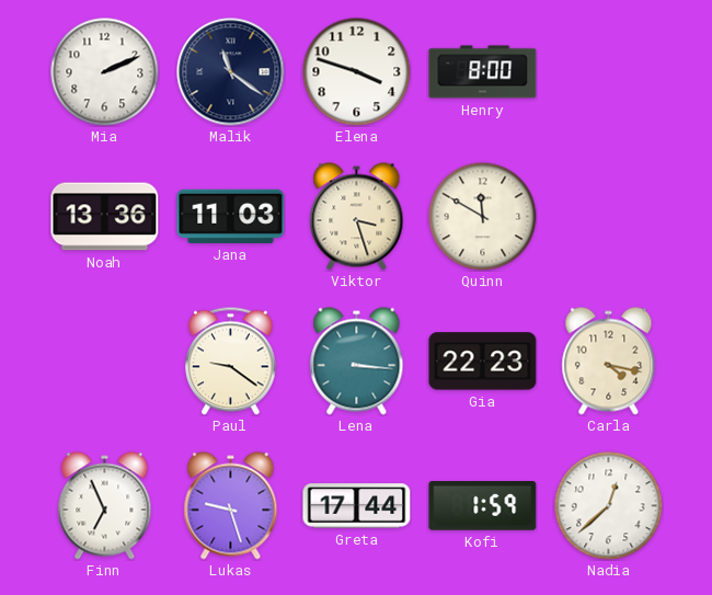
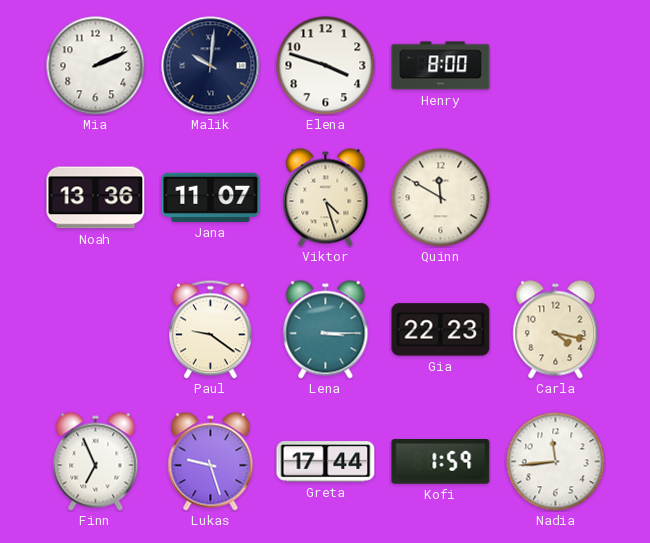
Malik: 11:21 -> 10:01 (211, 66)
Jana: 11:03 -> 11:07 (211, 197)
Viktor: 3:27 -> 4:27 (326, 198)
Lena: 3:16 -> 3:15 (326, 330)
Nadia: 12:38 -> 11:44 (556, 462)
